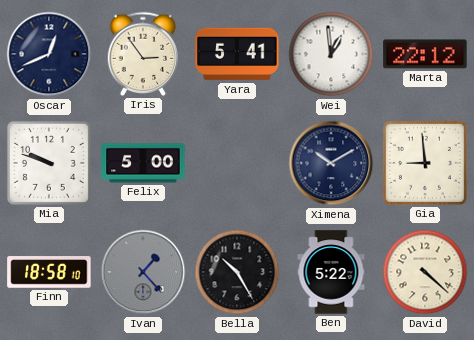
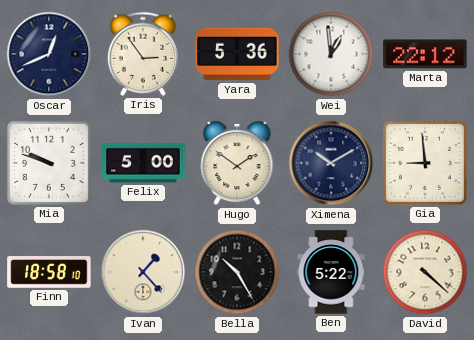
Yara: 5:41 -> 5:36 (237, 54)
Hugo: none -> 1:51 (237, 163)
Ivan dial: grey -> cream (143, 272)
